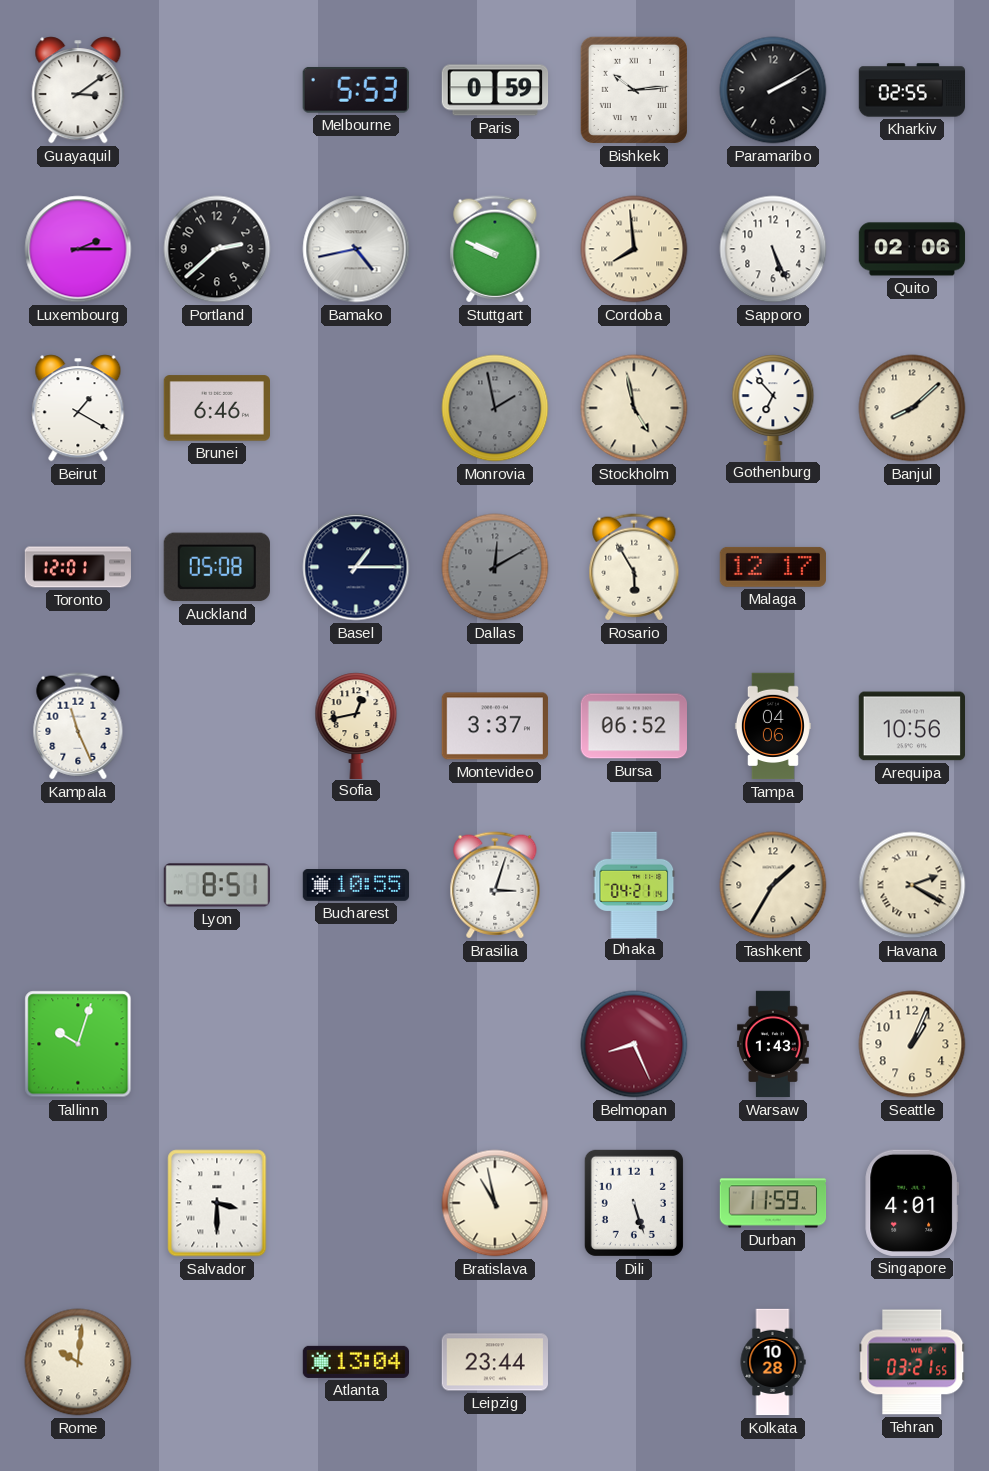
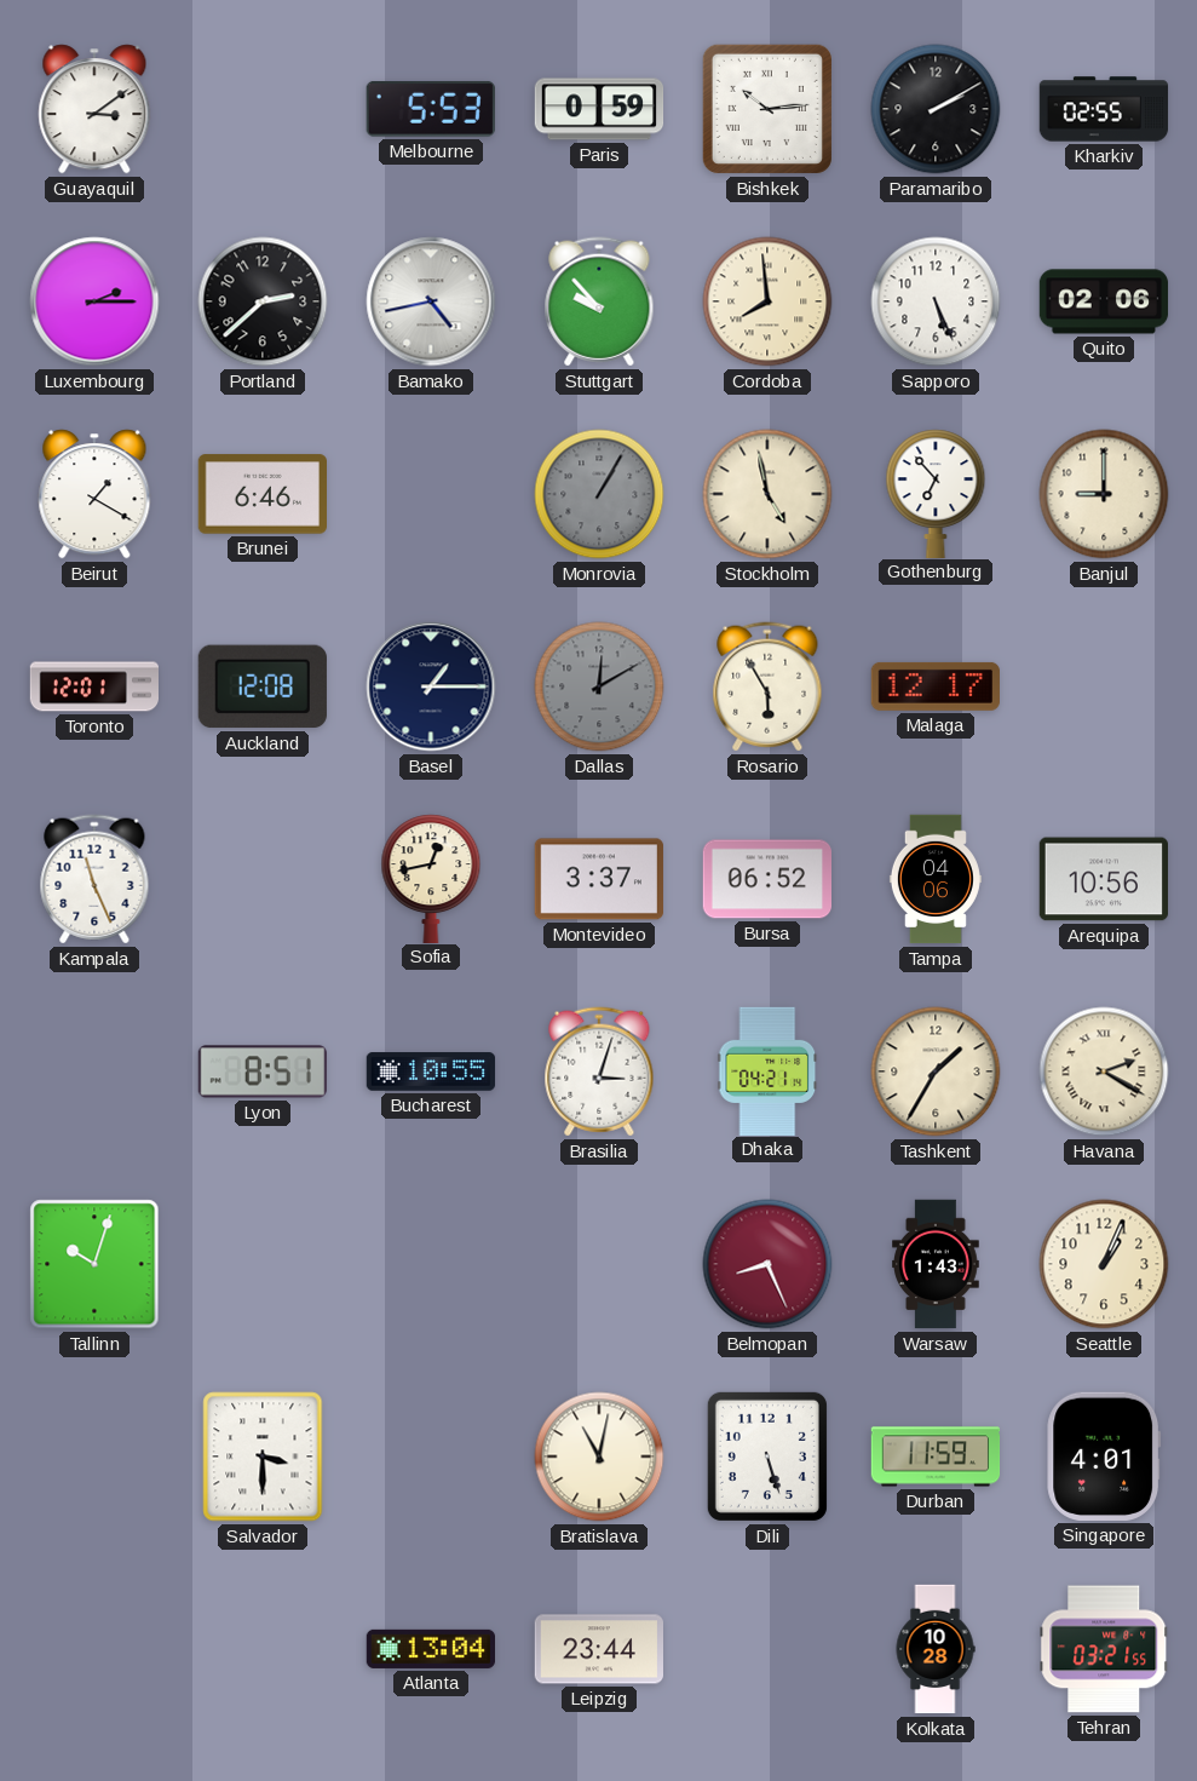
Stuttgart: 9:49 -> 9:53 (599, 301)
Monrovia: 1:58 -> 1:05 (599, 494)
Banjul: 8:08 -> 9:00 (1104, 494)
Auckland: 05:08 -> 12:08 (263, 686)
Bratislava: 10:58 -> 11:02 (599, 1457)
Rome: 10:01 -> none (78, 1362)
